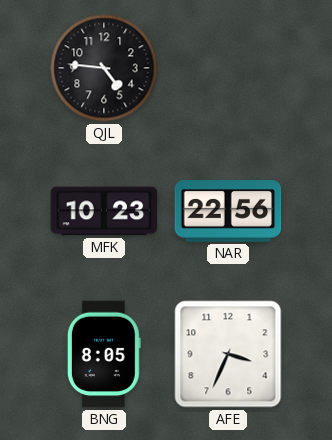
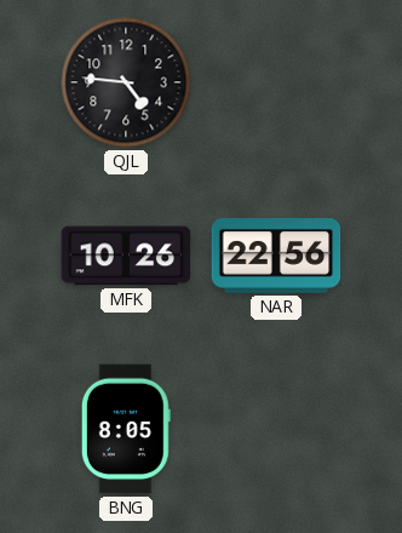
MFK: 10:23 -> 10:26 (126, 256)
AFE: 3:34 -> none (228, 354)
